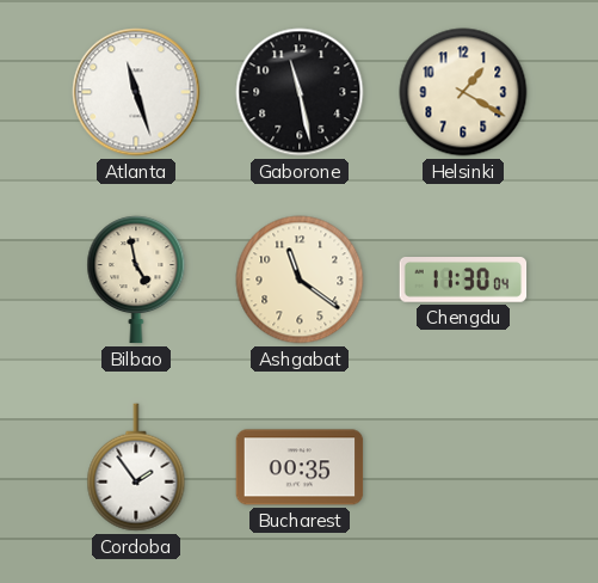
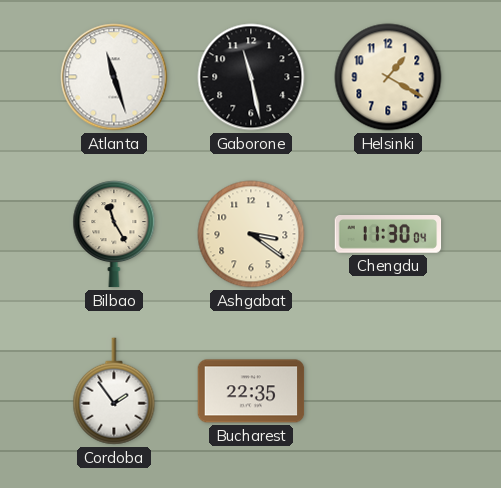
Bilbao: 4:58 -> 11:25 (114, 234)
Ashgabat: 11:21 -> 3:21 (251, 234)
Bucharest: 00:35 -> 22:35 (251, 391)
